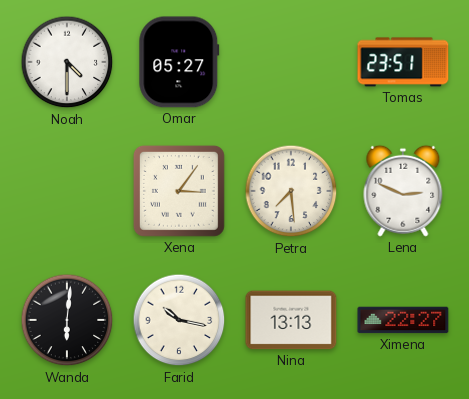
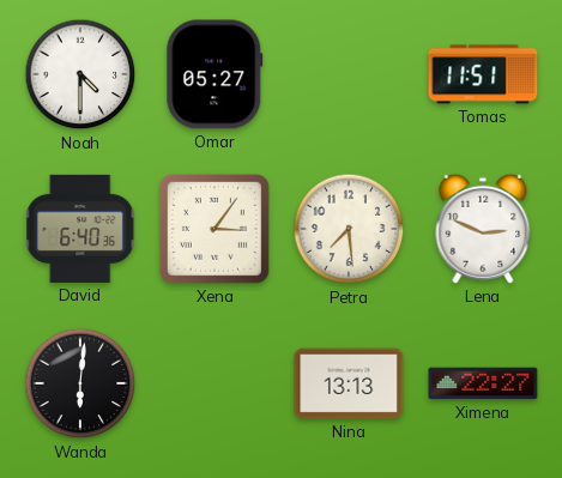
Tomas: 23:51 -> 11:51 (483, 74)
David: none -> 6:40 (81, 229)
Farid: 10:17 -> none (179, 320)
